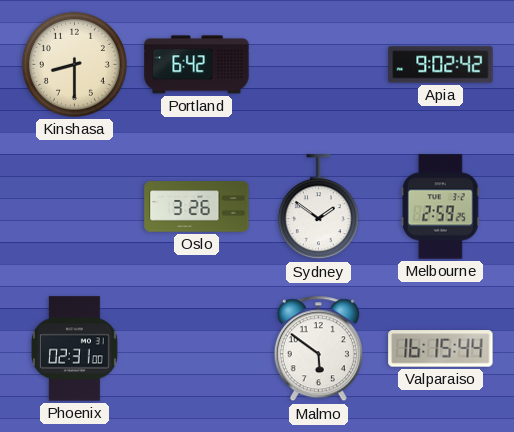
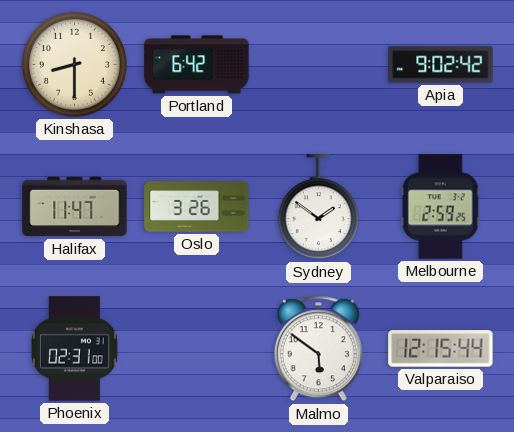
Halifax: none -> 11:47 (75, 207)
Valparaiso: 16:15 -> 12:15 (441, 349)
